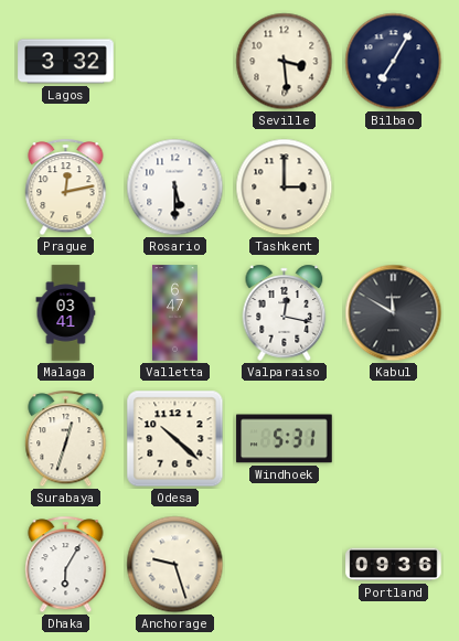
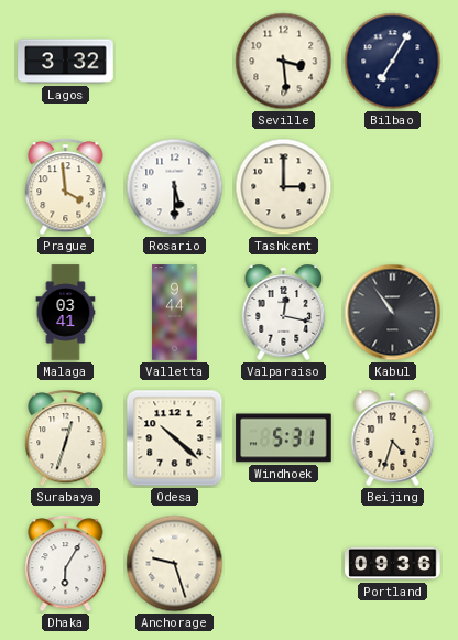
Prague: 12:13 -> 3:59 (66, 187)
Valletta: 6:47 -> 9:44 (175, 313)
Kabul: 11:50 -> 10:54 (393, 313)
Beijing: none -> 4:33 (393, 437)
